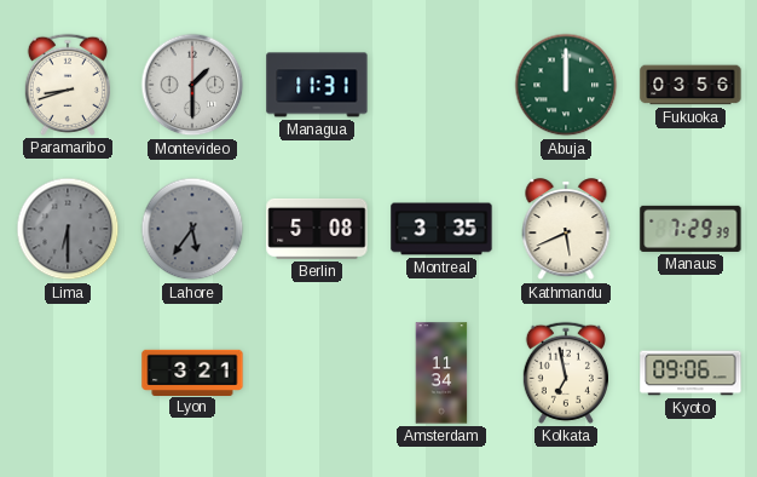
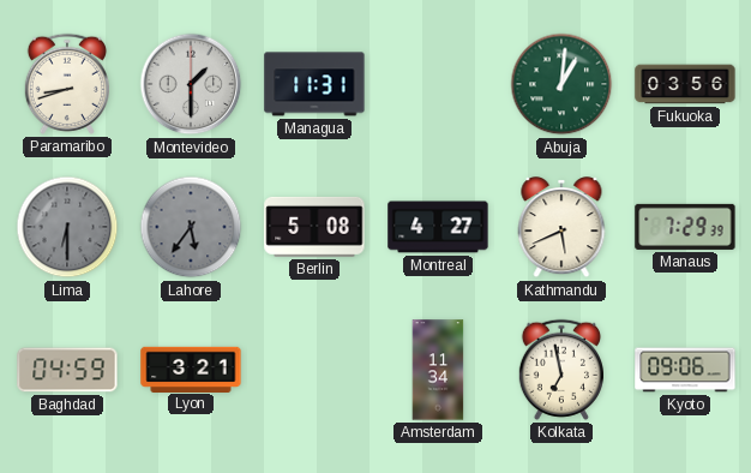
Abuja: 12:00 -> 1:01 (561, 84)
Montreal: 3:35 -> 4:27 (438, 227)
Baghdad: none -> 04:59 (67, 370)
